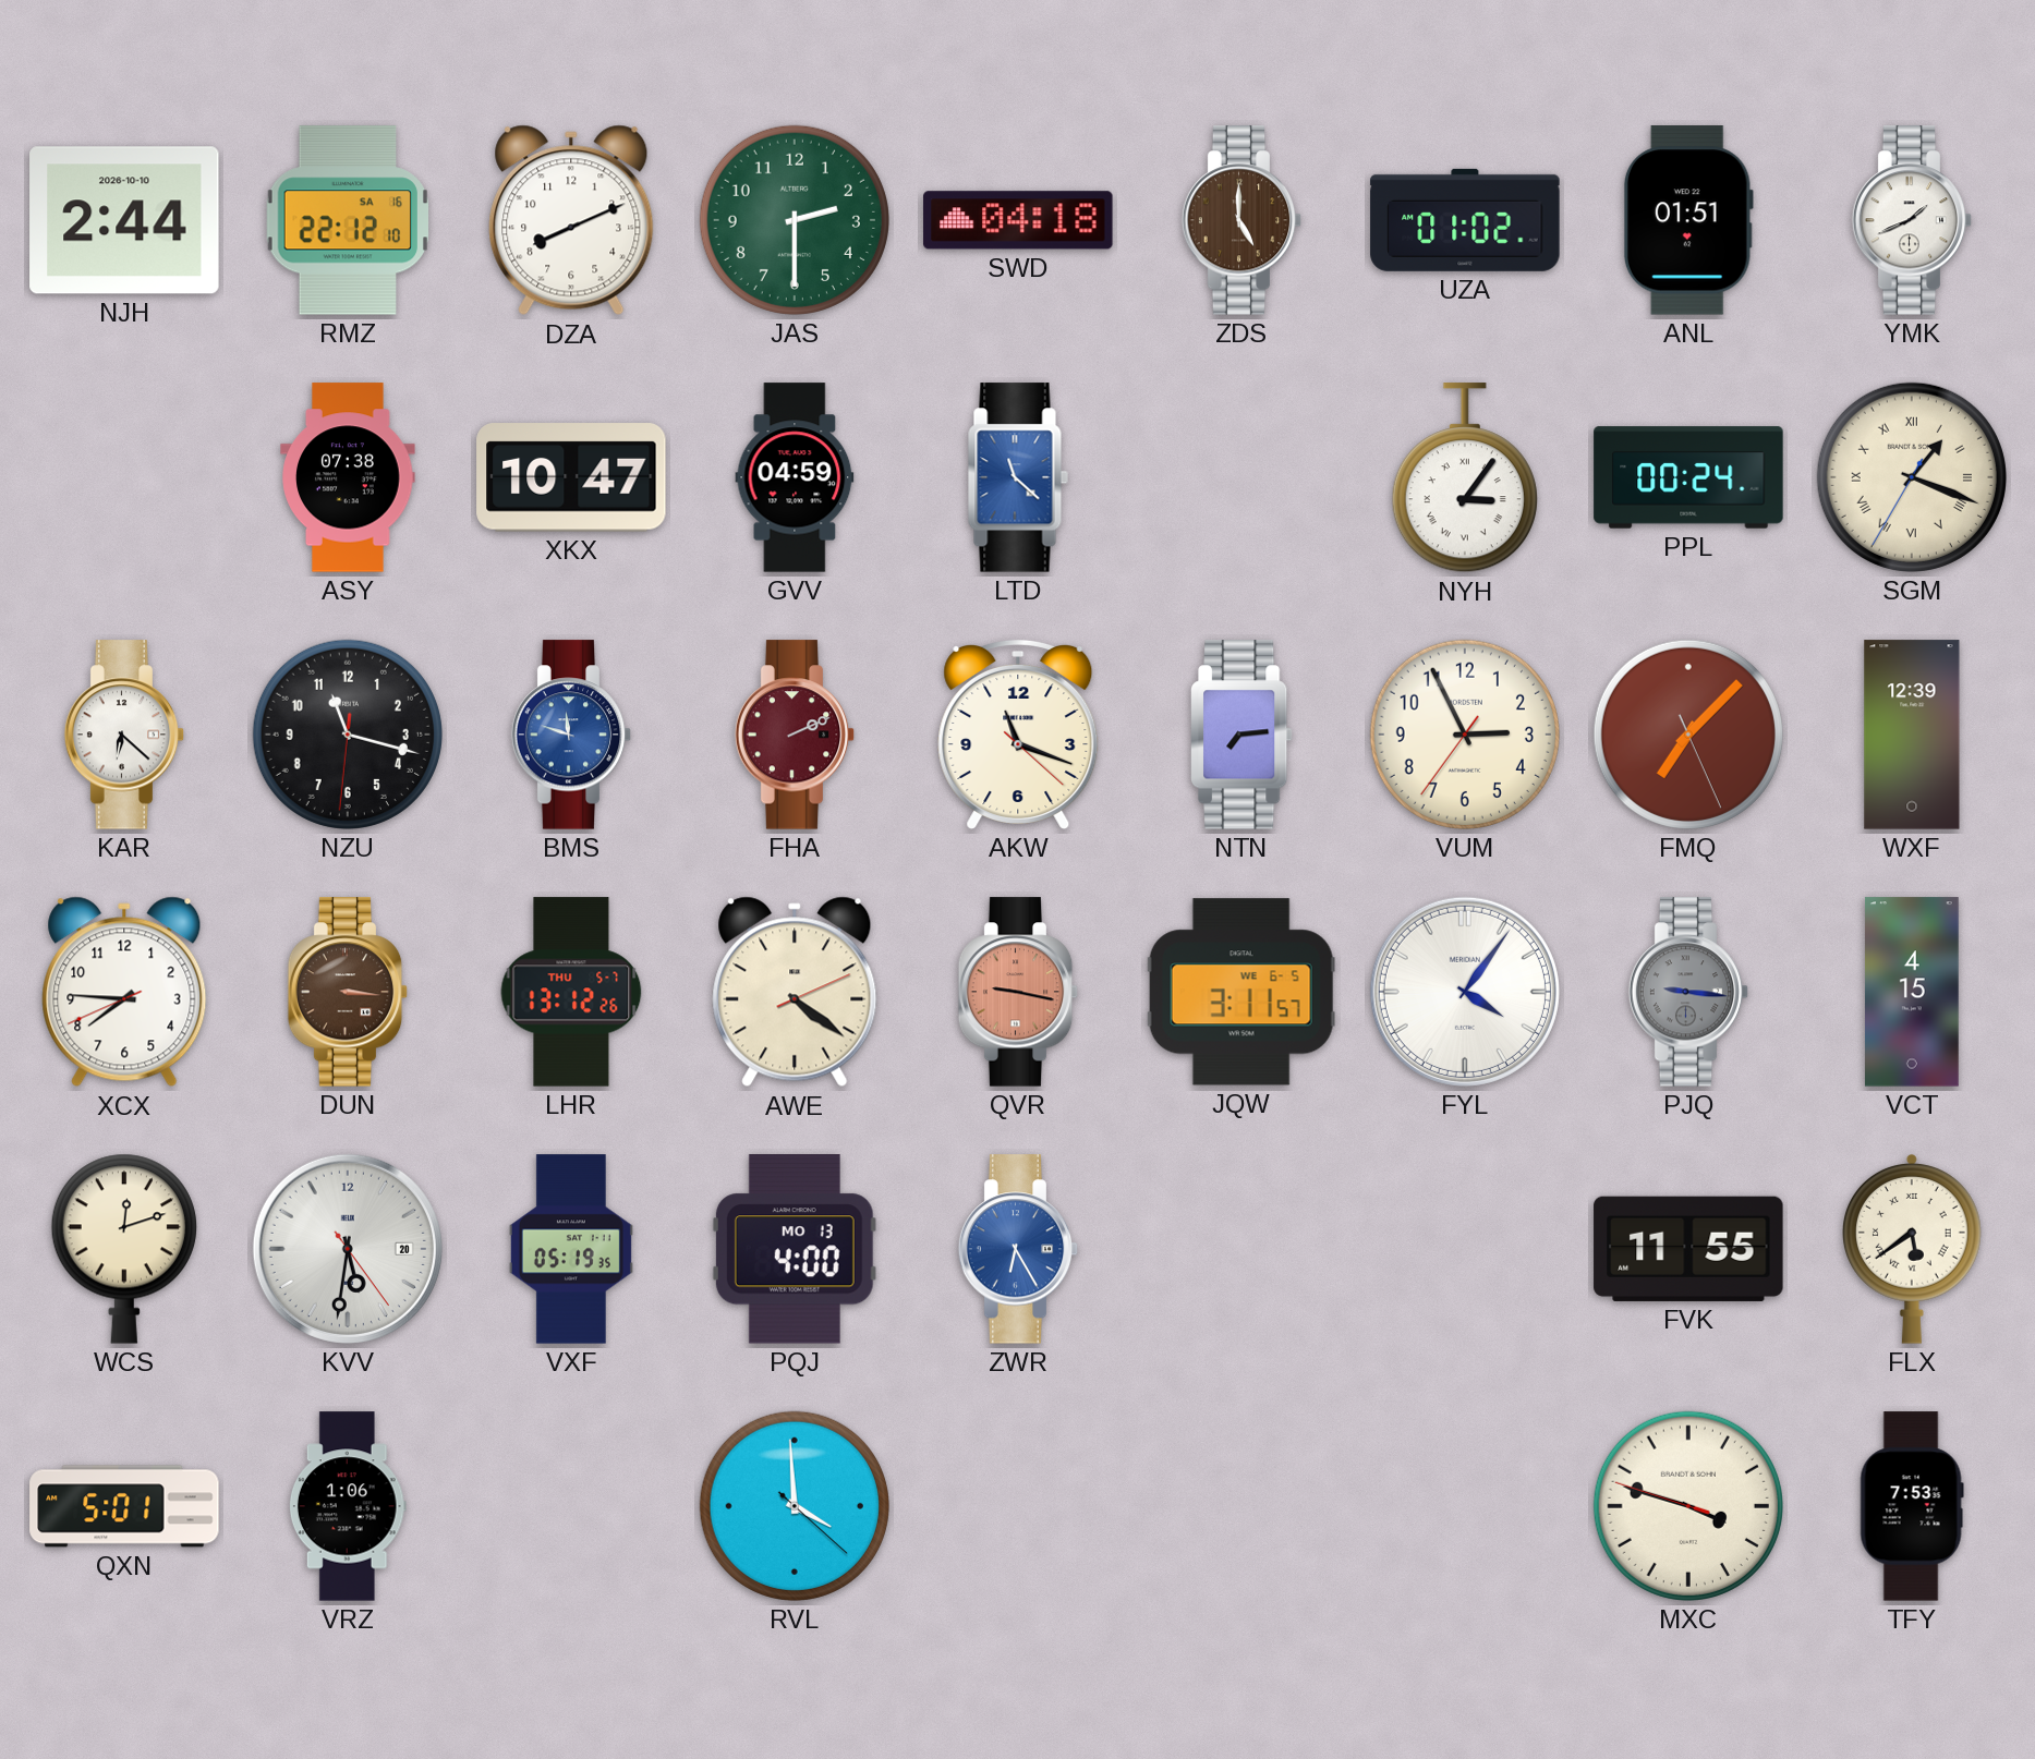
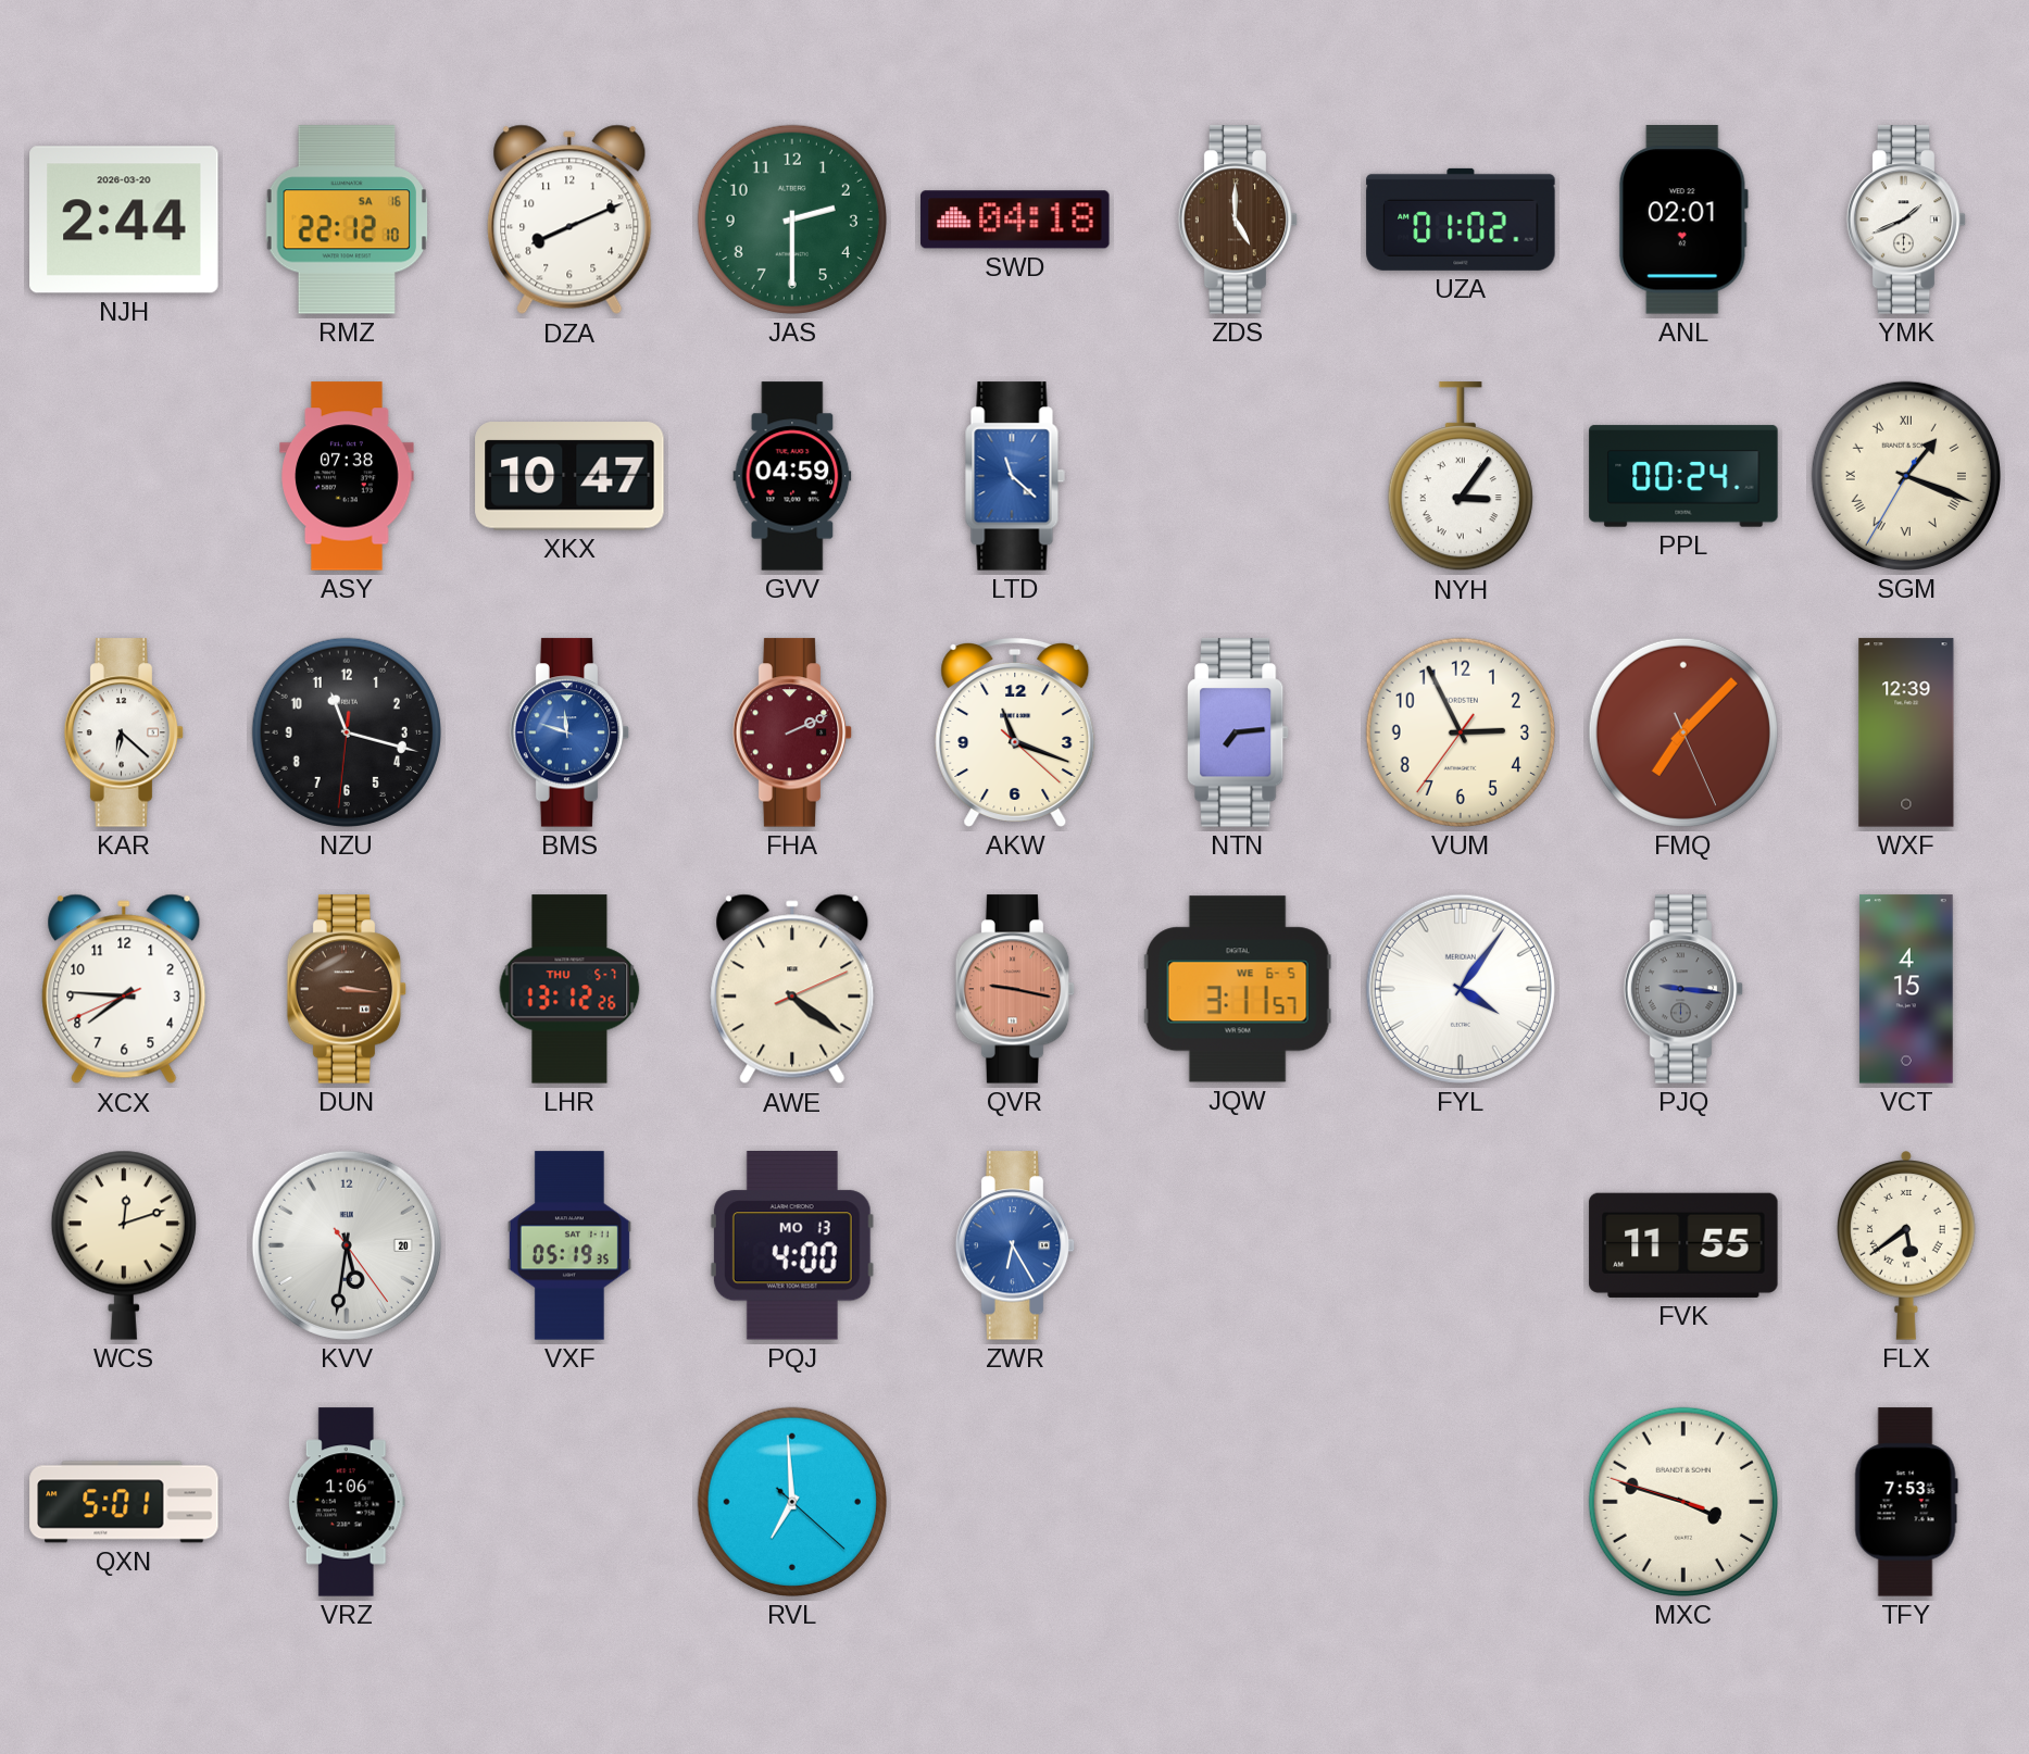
NJH date: 2026-10-10 -> 2026-03-20 (124, 220)
ANL: 01:51 -> 02:01 (1683, 220)
RVL: 3:59 -> 6:59 (792, 1502)
